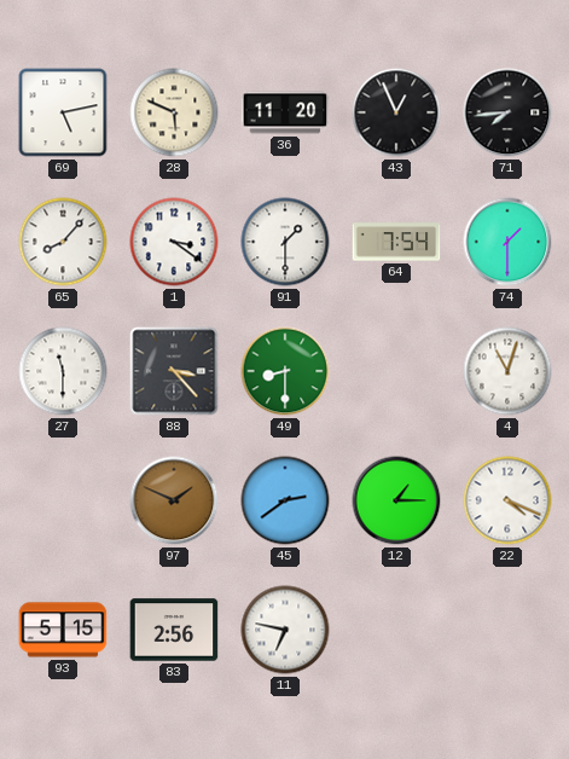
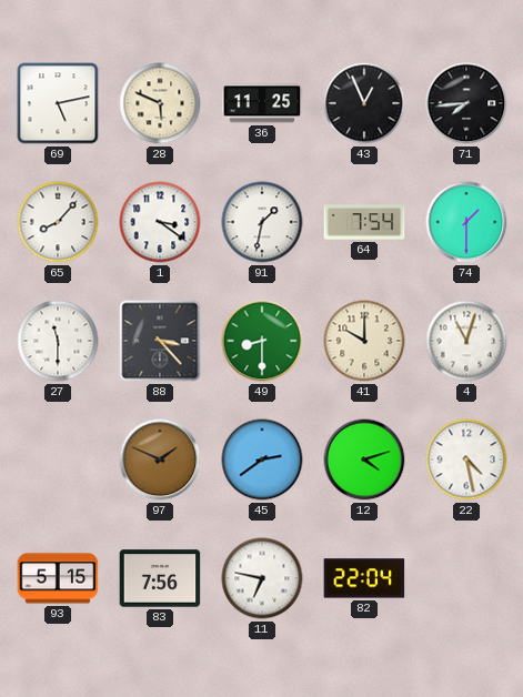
36: 11:20 -> 11:25 (262, 103)
91: 1:30 -> 1:32 (262, 222)
41: none -> 10:00 (364, 341)
12: 1:15 -> 4:12 (364, 459)
22: 4:19 -> 4:28 (466, 459)
83: 2:56 -> 7:56 (160, 578)
82: none -> 22:04 (364, 578)
